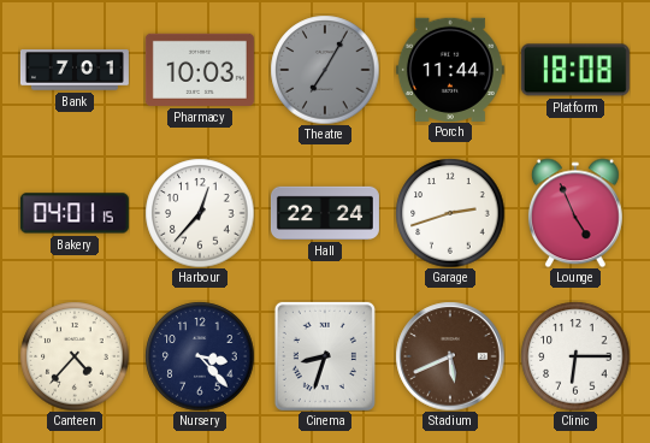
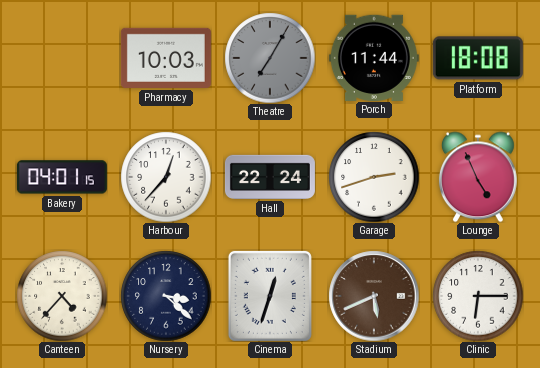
Bank: 7:01 -> none (75, 70)
Nursery: 3:23 -> 3:22 (166, 296)
Cinema: 8:33 -> 12:33 (270, 296)
